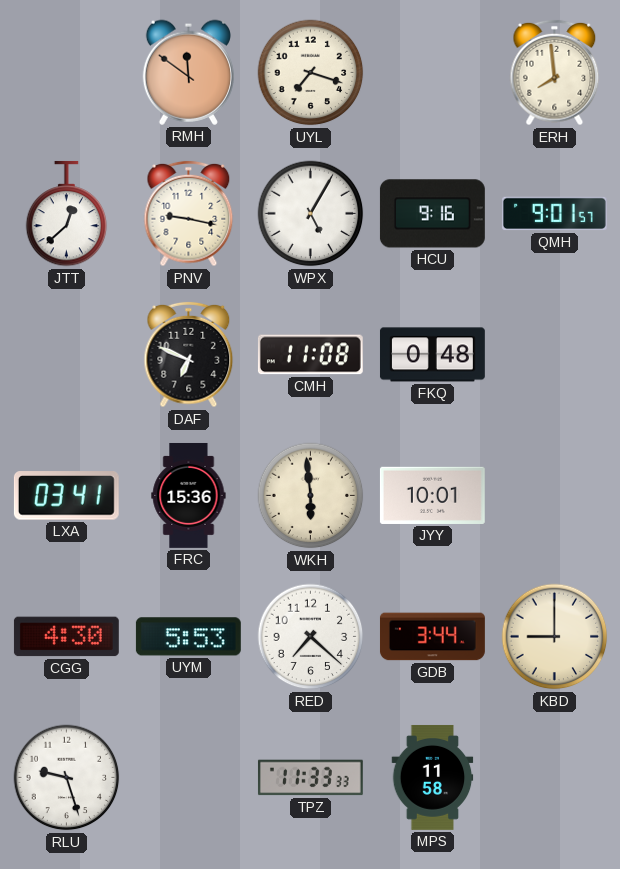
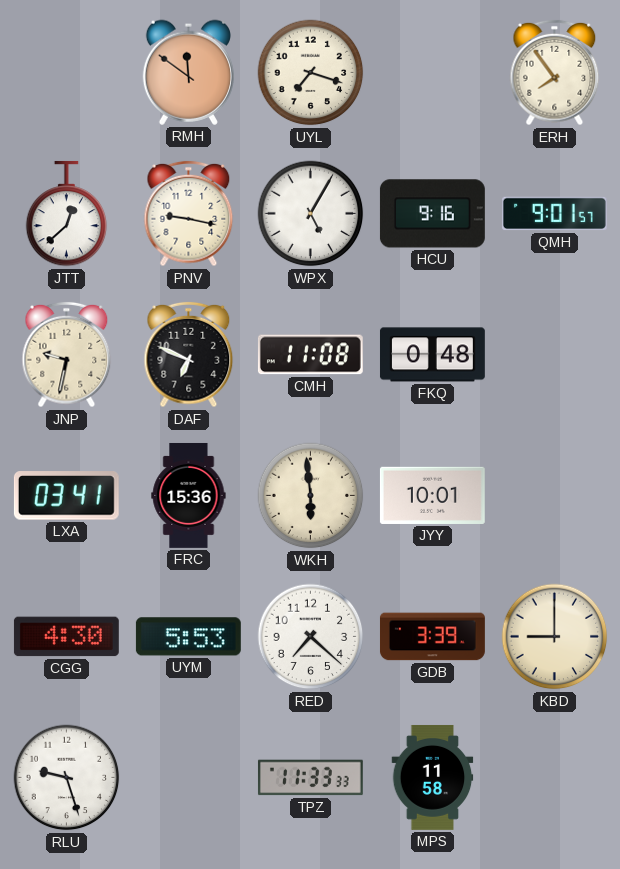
ERH: 7:59 -> 7:54 (555, 73)
JNP: none -> 9:32 (67, 355)
GDB: 3:44 -> 3:39 (432, 637)
